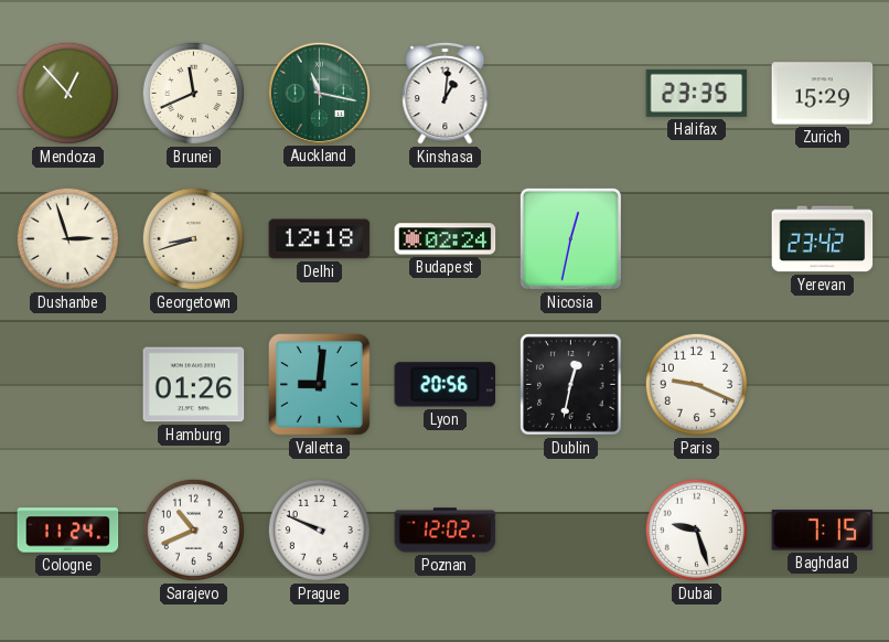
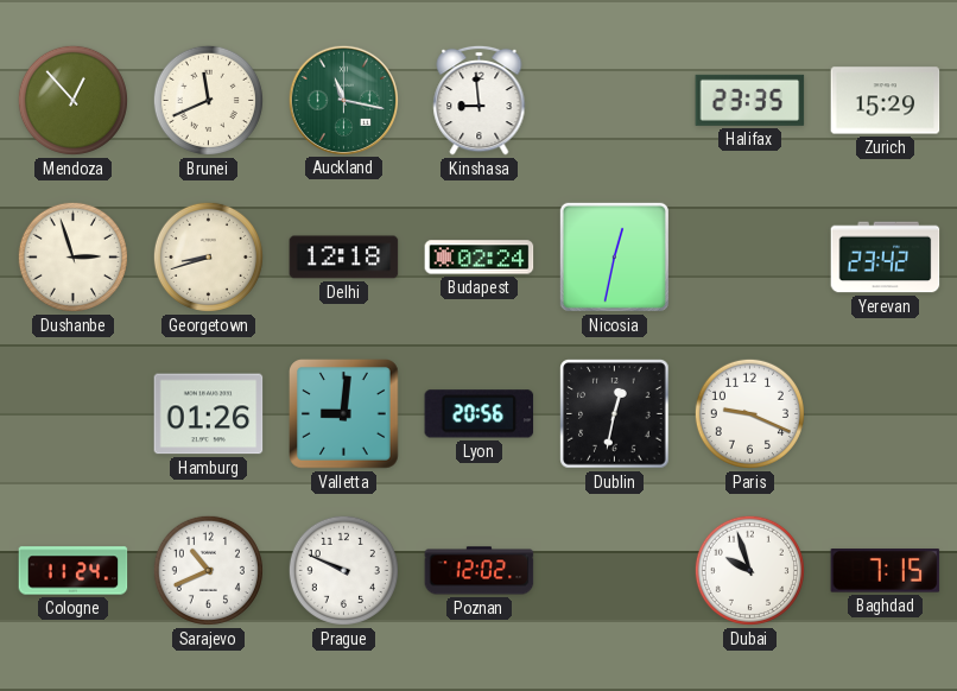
Kinshasa: 1:01 -> 8:59 (480, 100)
Dubai: 9:27 -> 9:57 (749, 570)
